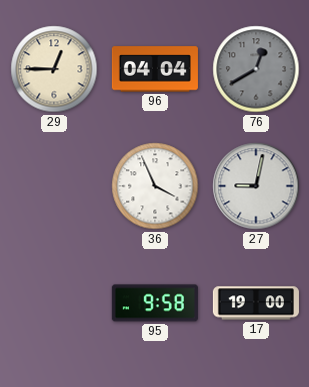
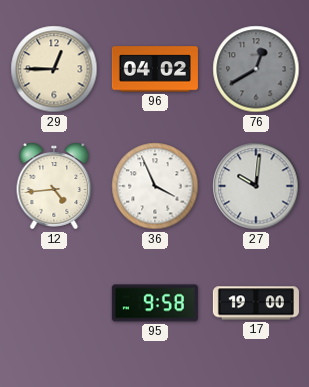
96: 04:04 -> 04:02 (155, 69)
12: none -> 4:44 (54, 186)
27: 9:02 -> 10:01 (256, 186)
